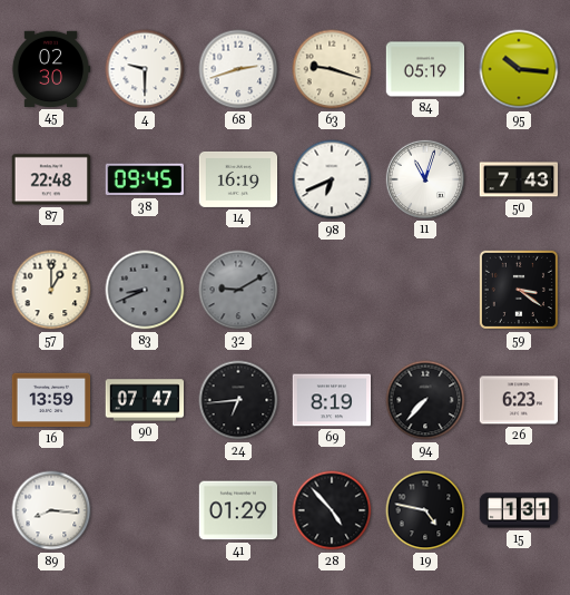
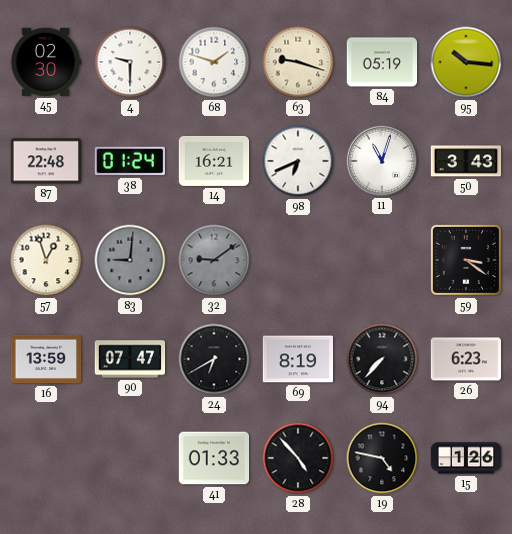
68: 2:42 -> 1:48 (214, 62)
38: 09:45 -> 01:24 (129, 161)
14: 16:19 -> 16:21 (214, 161)
50: 7:43 -> 3:43 (466, 161)
57: 1:00 -> 12:57 (46, 260)
83: 8:41 -> 9:01 (130, 260)
32: 9:10 -> 9:09 (214, 260)
24: 6:44 -> 6:40 (214, 359)
89: 8:16 -> none (51, 510)
41: 01:29 -> 01:33 (214, 458)
15: 1:31 -> 1:26 (466, 458)
